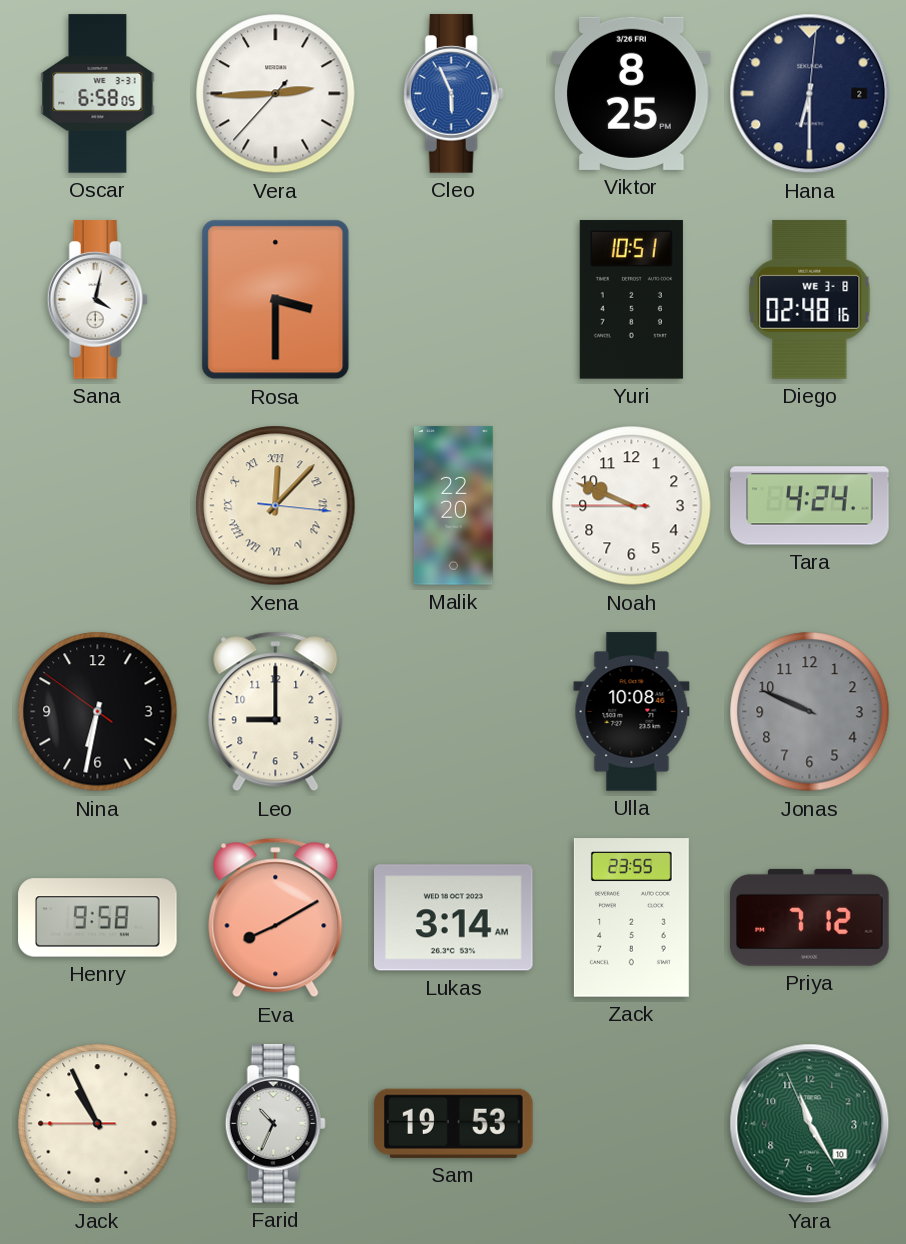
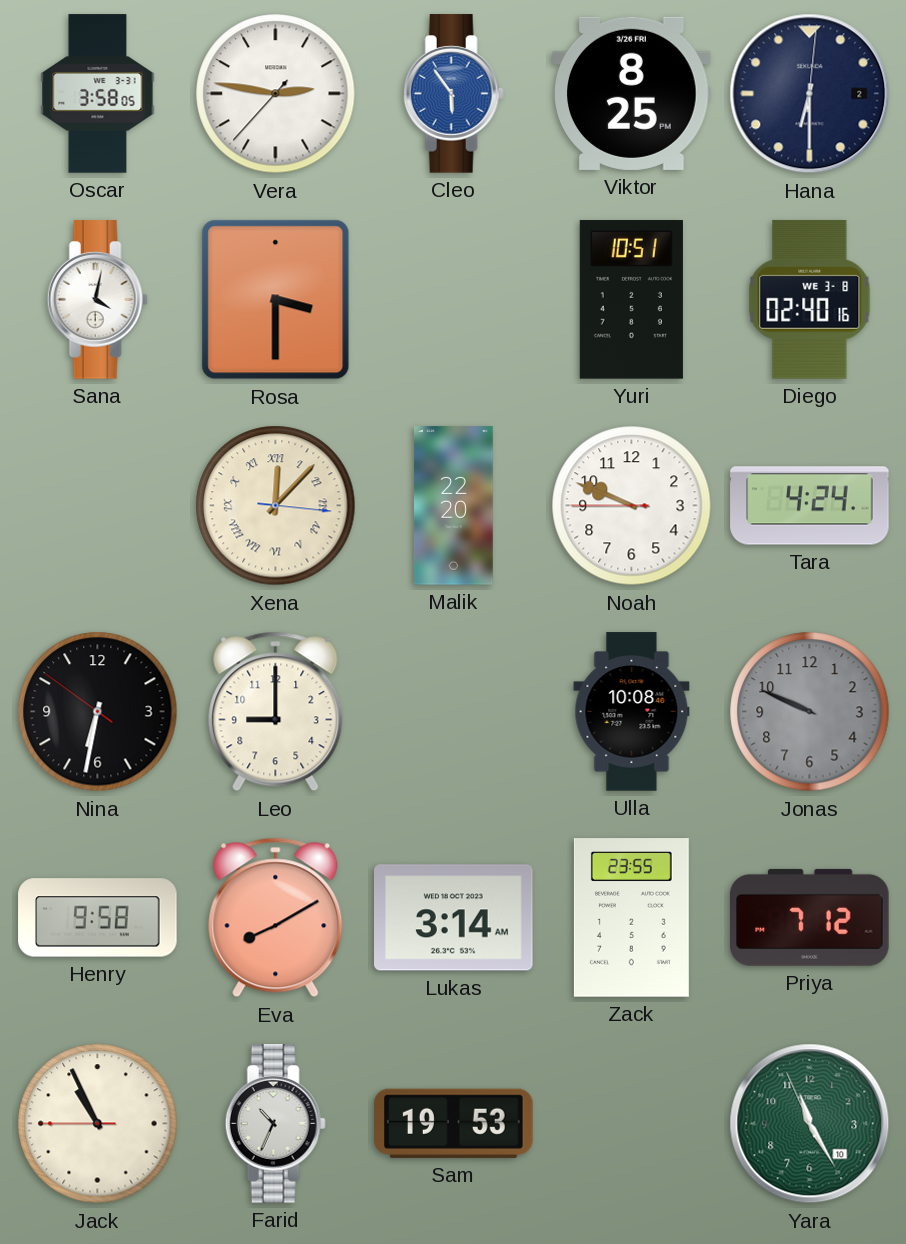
Oscar: 6:58 -> 3:58 (98, 94)
Vera: 2:44 -> 2:46 (276, 94)
Cleo: 5:56 -> 5:54 (453, 94)
Diego: 02:48 -> 02:40 (810, 300)
